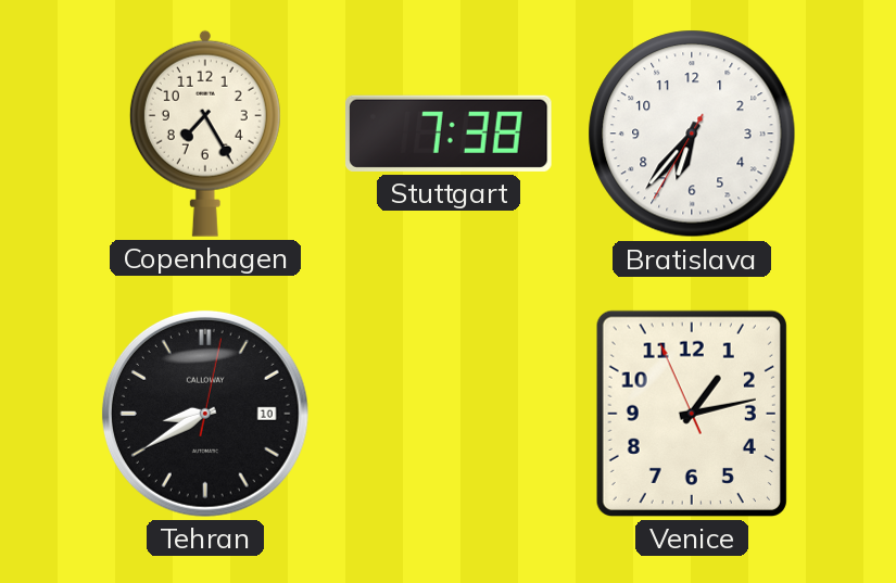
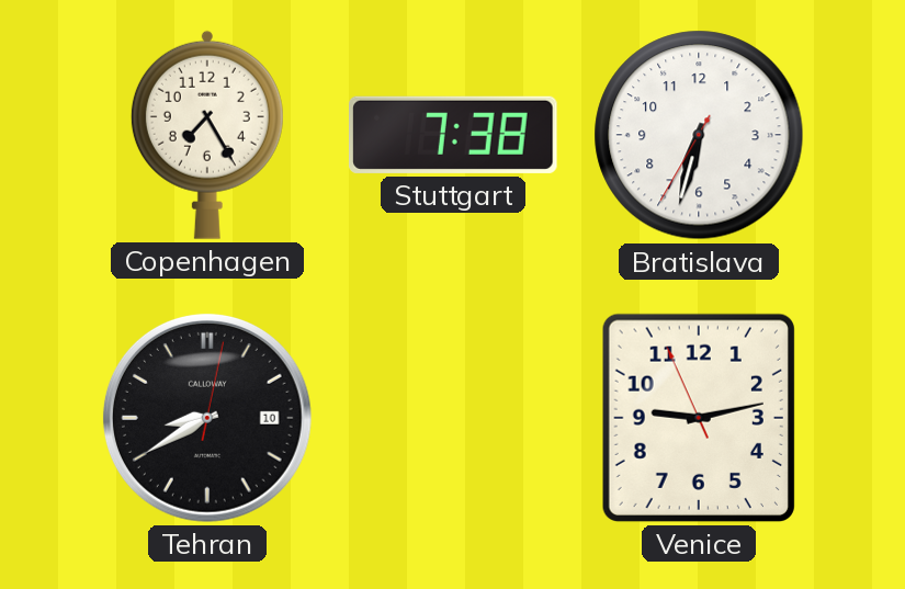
Bratislava: 6:36 -> 6:32 (699, 135)
Venice: 1:12 -> 9:12 (699, 418)
